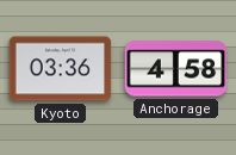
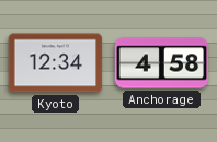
Kyoto: 03:36 -> 12:34 (56, 63)
